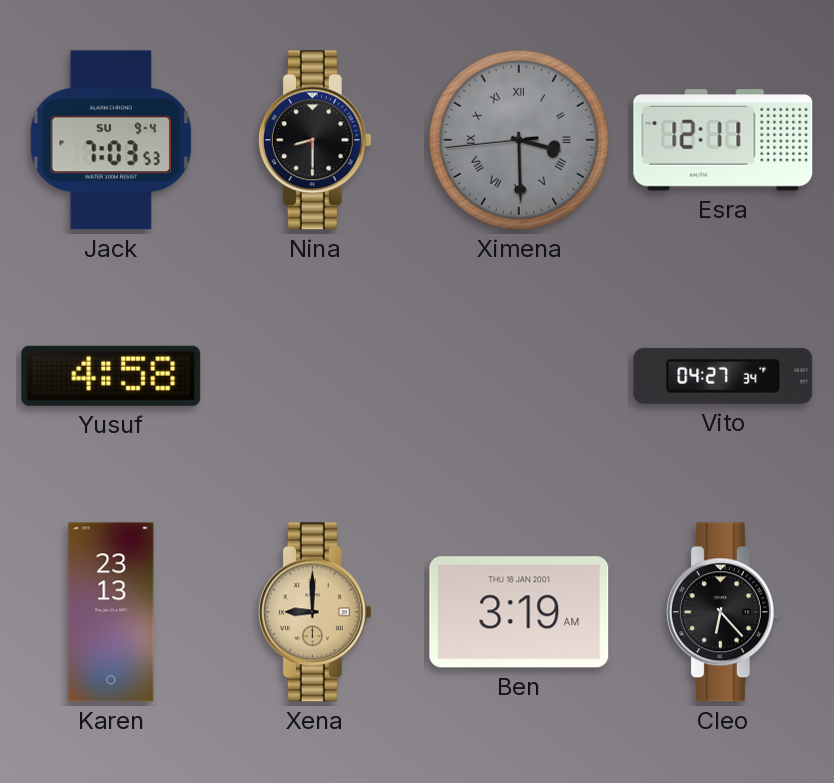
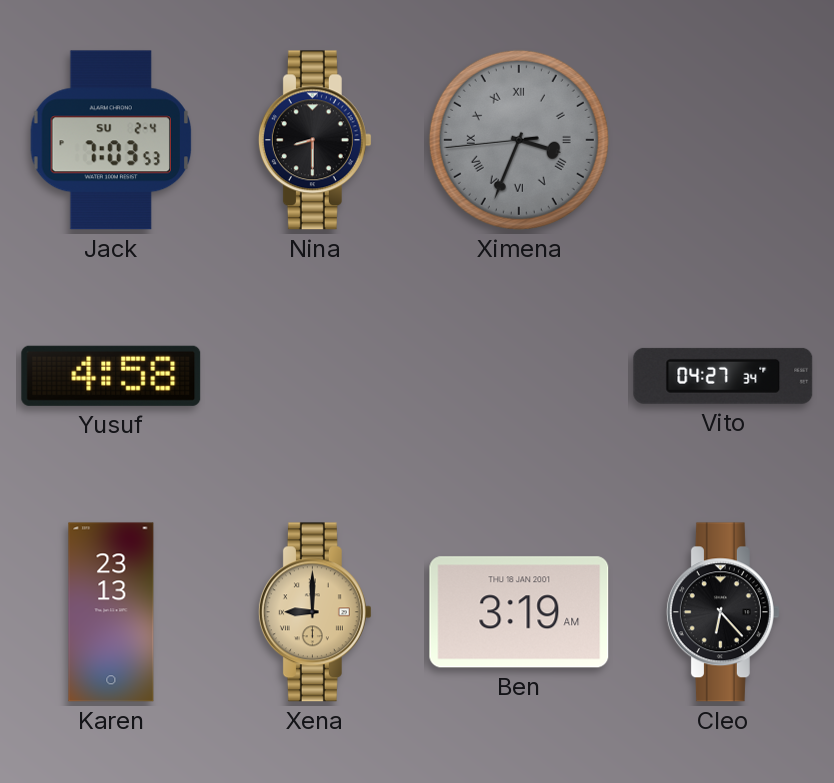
Jack date: SU 9-4 -> SU 2-4 (111, 140)
Ximena: 3:29 -> 3:33 (519, 140)
Esra: 12:11 -> none (723, 140)
